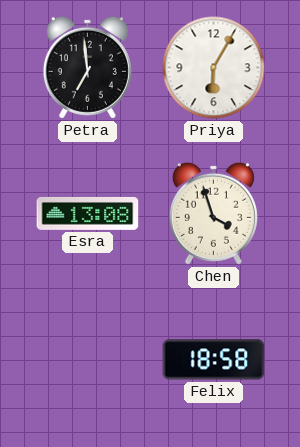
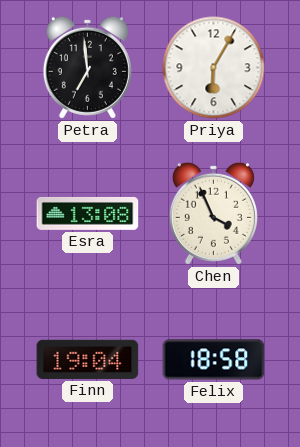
Chen: 3:57 -> 3:56 (213, 213)
Finn: none -> 19:04 (88, 359)
